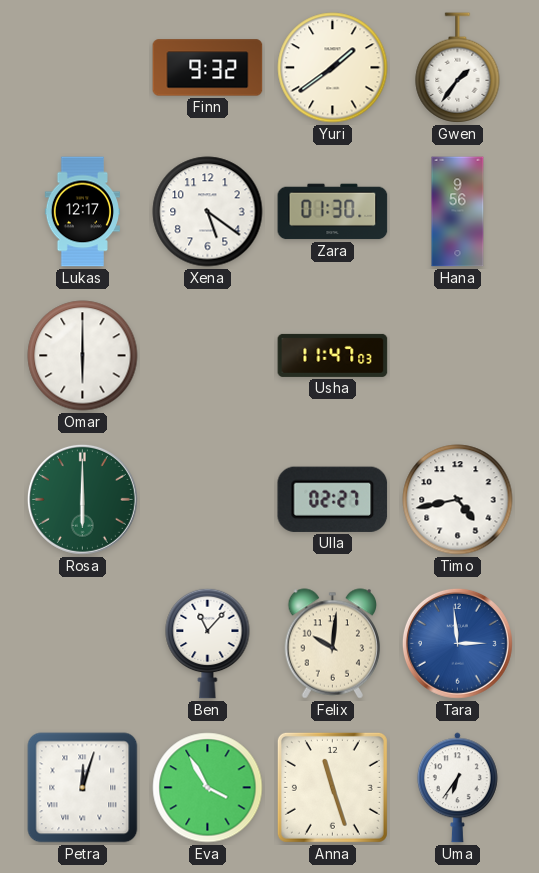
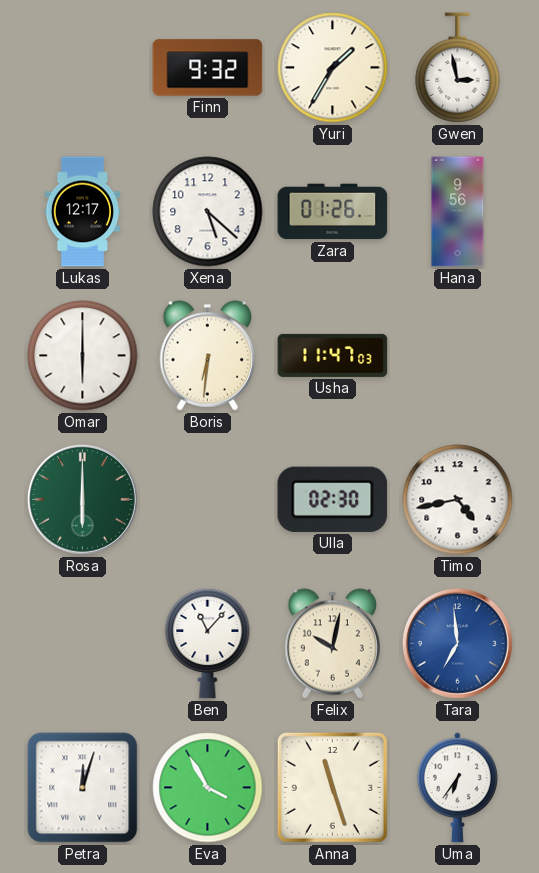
Yuri: 1:39 -> 1:35 (333, 68)
Gwen: 1:36 -> 2:58 (458, 68)
Xena: 5:21 -> 5:22 (208, 212)
Zara: 01:30 -> 01:26 (333, 212)
Boris: none -> 6:31 (208, 356)
Ulla: 02:27 -> 02:30 (333, 499)
Felix: 10:01 -> 10:02 (333, 644)
Tara: 2:59 -> 6:59 (457, 643)
